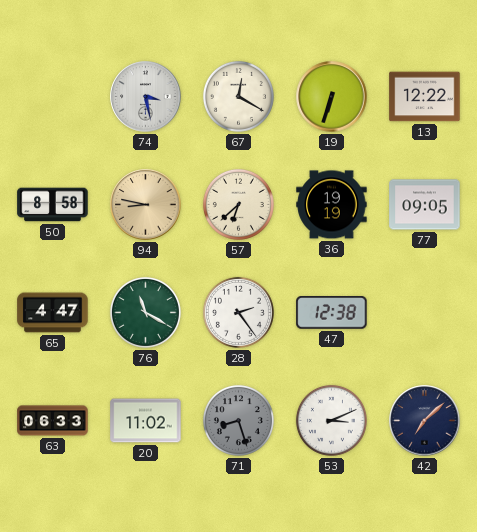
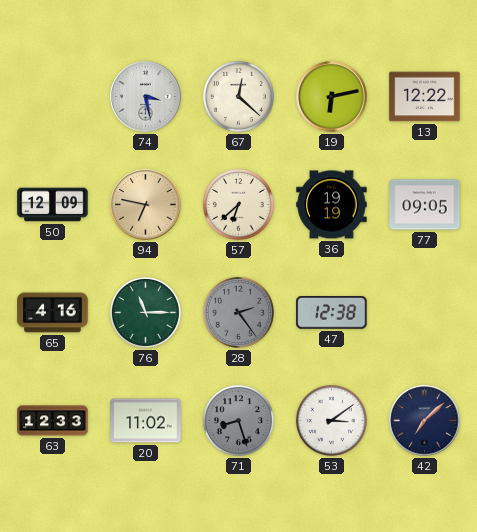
67: 12:20 -> 12:22 (238, 96)
19: 6:33 -> 6:13 (332, 97)
50: 8:58 -> 12:09 (53, 205)
94: 8:47 -> 6:47 (146, 205)
65: 4:47 -> 4:16 (53, 313)
76: 11:20 -> 11:15 (145, 312)
28 dial: white -> grey (238, 312)
63: 06:33 -> 12:33 (53, 421)
53: 3:11 -> 3:09 (331, 420)
